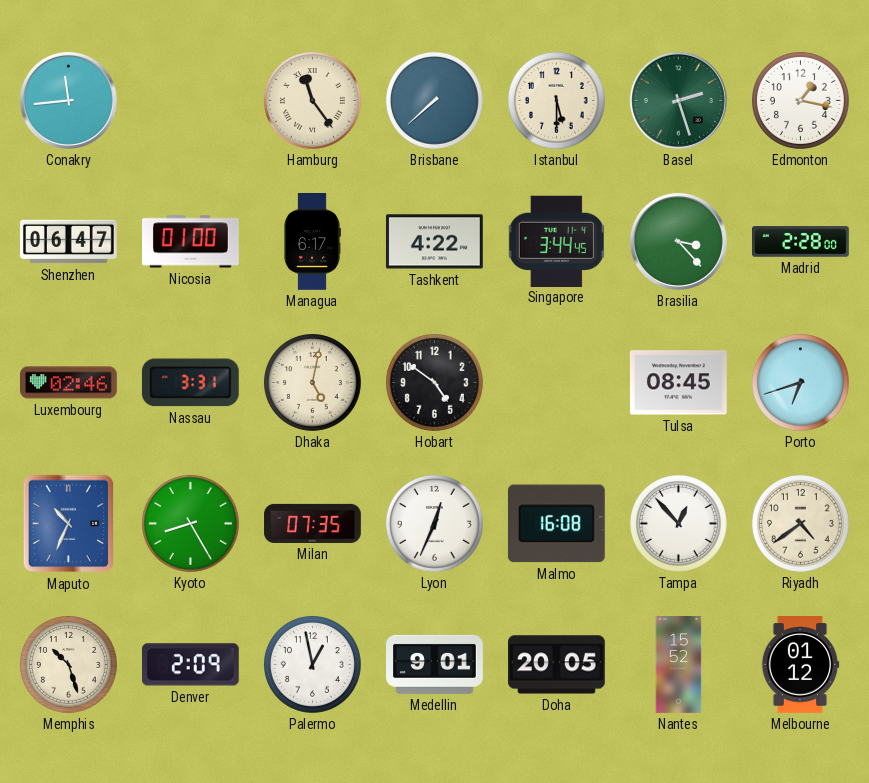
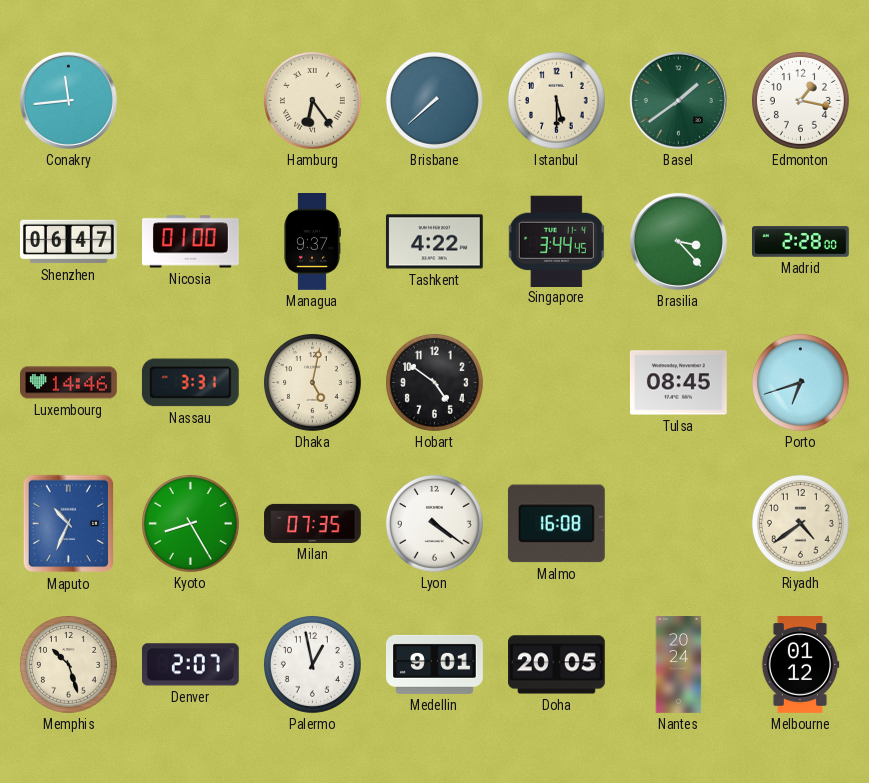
Hamburg: 11:24 -> 6:24 (312, 100)
Basel: 2:27 -> 1:39 (678, 100)
Managua: 6:17 -> 9:37 (312, 242)
Luxembourg: 02:46 -> 14:46 (69, 383)
Lyon: 12:34 -> 4:21 (434, 523)
Tampa: 12:53 -> none (678, 523)
Denver: 2:09 -> 2:07 (190, 665)
Nantes: 15:52 -> 20:24 (679, 665)
